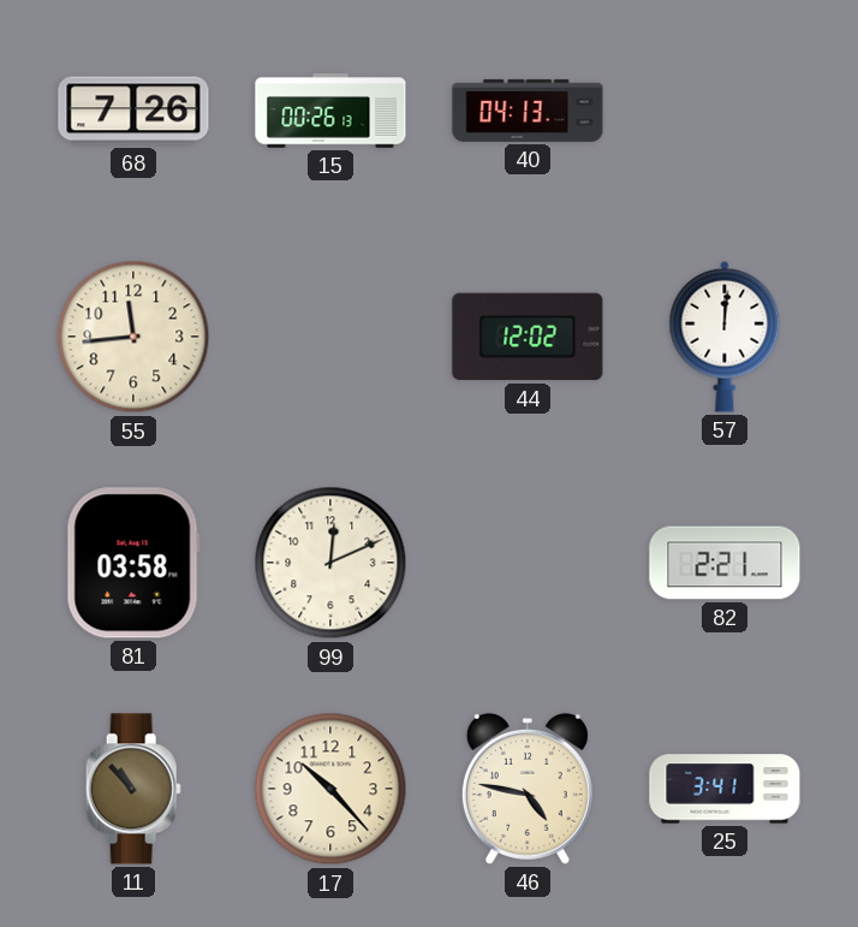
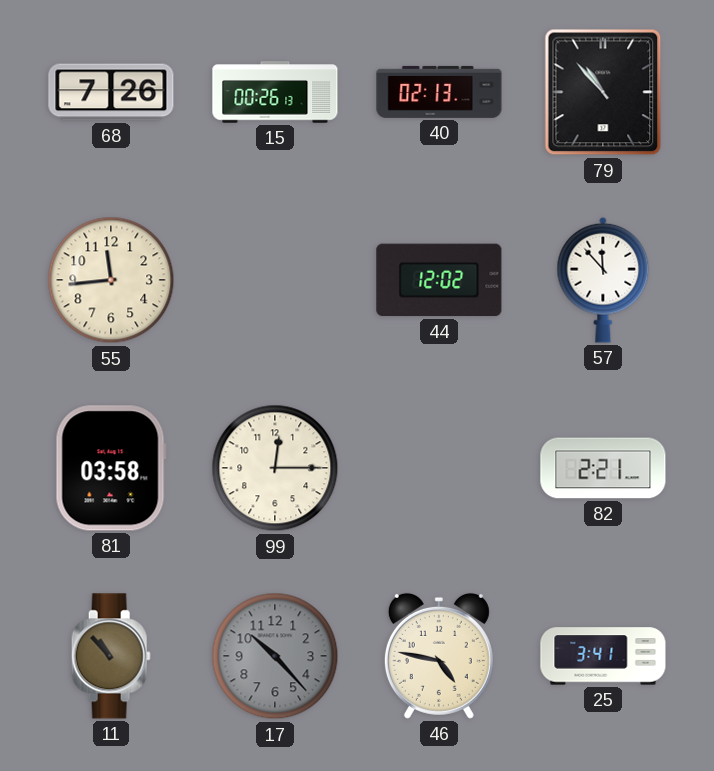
40: 04:13 -> 02:13 (439, 92)
79: none -> 10:53 (603, 92)
57: 12:01 -> 11:53 (603, 280)
99: 12:11 -> 12:15 (275, 468)
17 dial: cream -> grey (275, 656)
